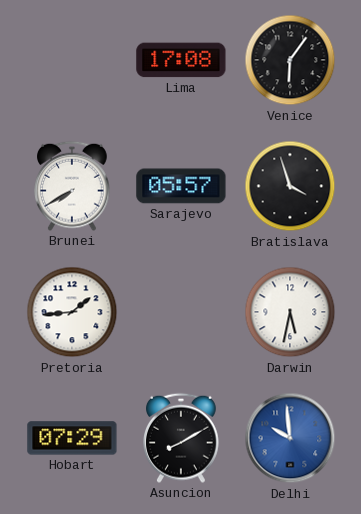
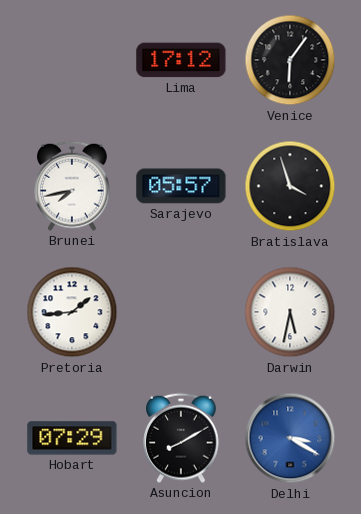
Lima: 17:08 -> 17:12 (181, 60)
Brunei: 7:40 -> 7:43 (73, 186)
Delhi: 9:59 -> 3:20 (290, 438)
